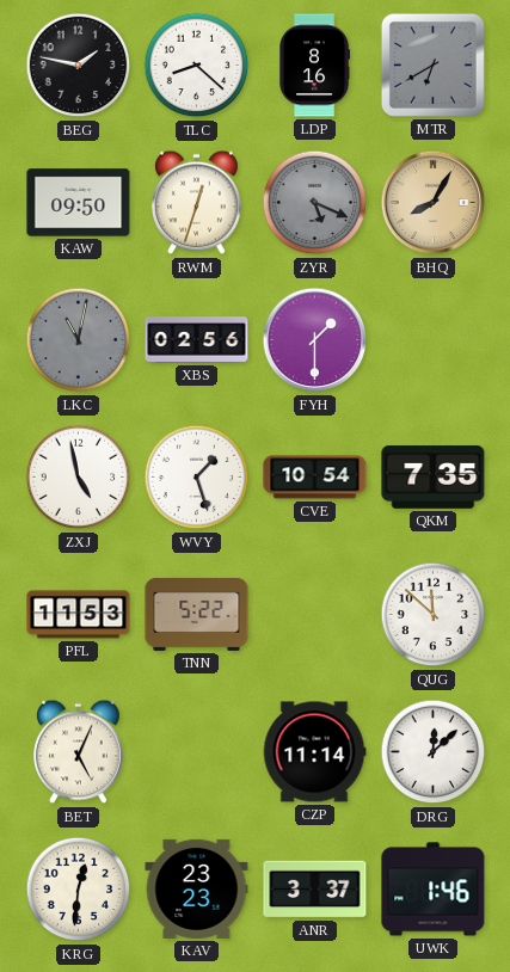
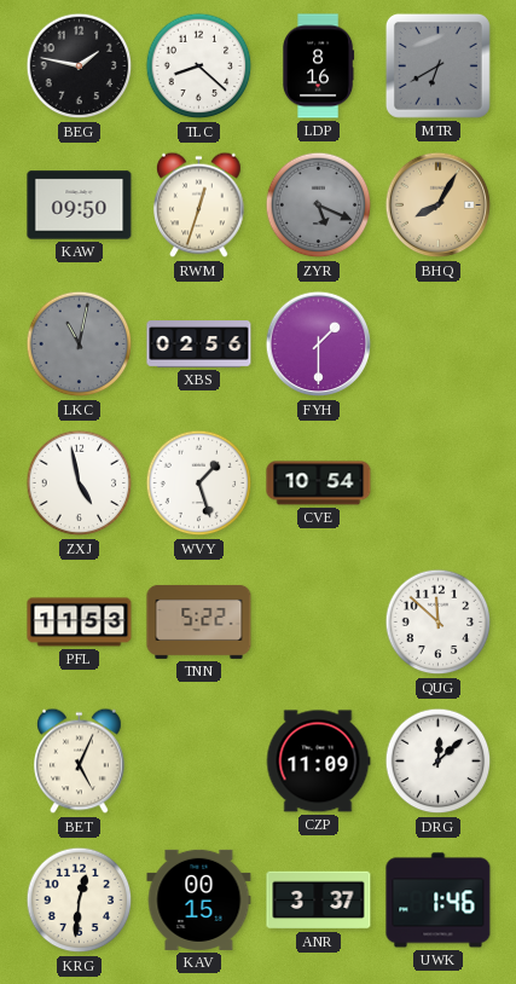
QKM: 7:35 -> none (434, 478)
CZP: 11:14 -> 11:09 (318, 762)
KAV: 23:23 -> 00:15 (199, 899)
